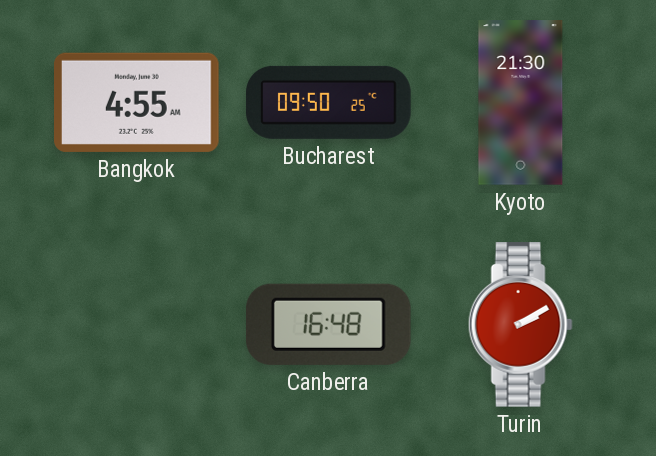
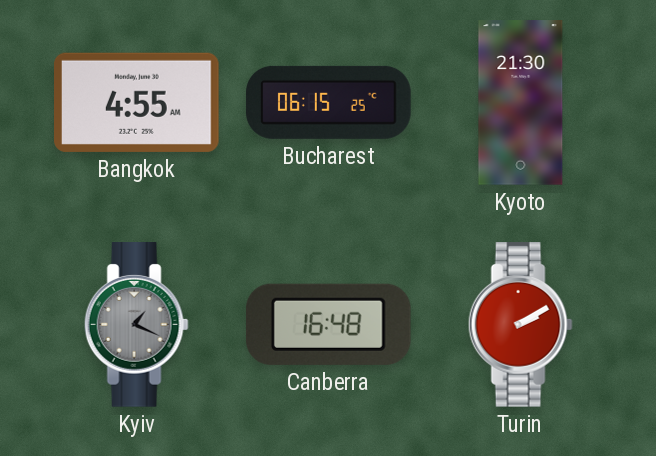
Bucharest: 09:50 -> 06:15 (329, 102)
Kyiv: none -> 1:19 (136, 325)
